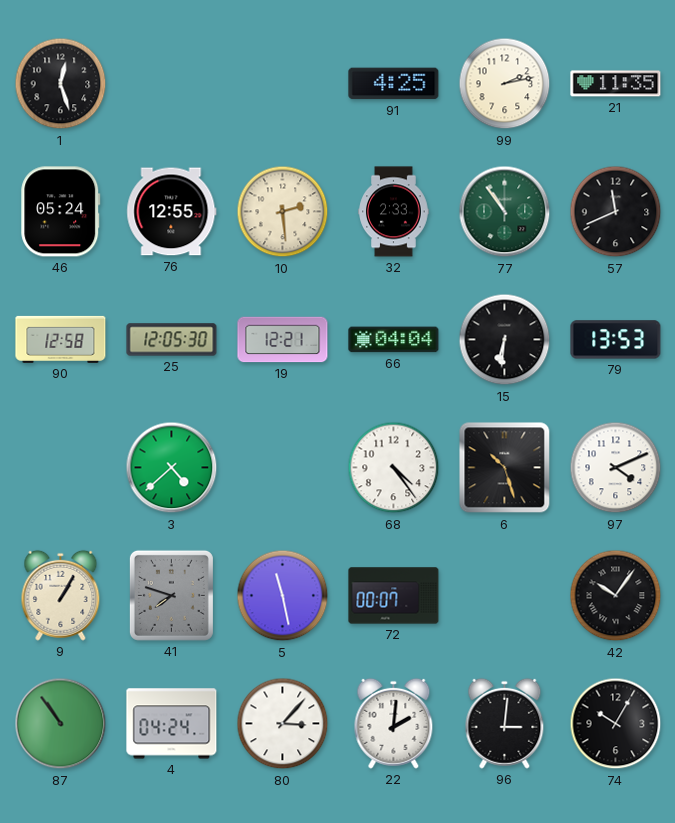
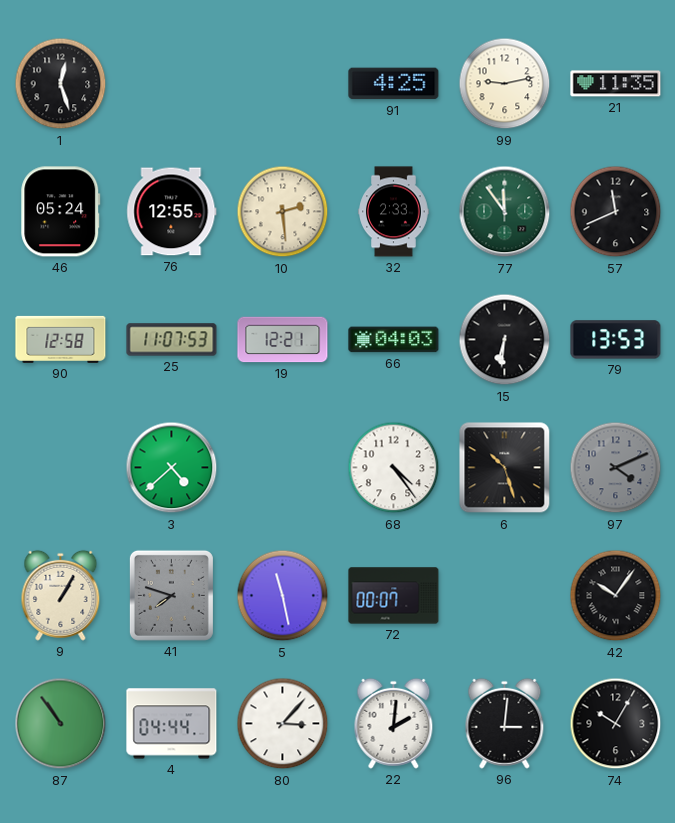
99: 2:13 -> 9:13 (505, 84)
77: 10:54 -> 11:54 (505, 212)
25: 12:05 -> 11:07 (172, 340)
66: 04:04 -> 04:03 (394, 340)
97 dial: white -> grey (616, 468)
4: 04:24 -> 04:44 (172, 724)
